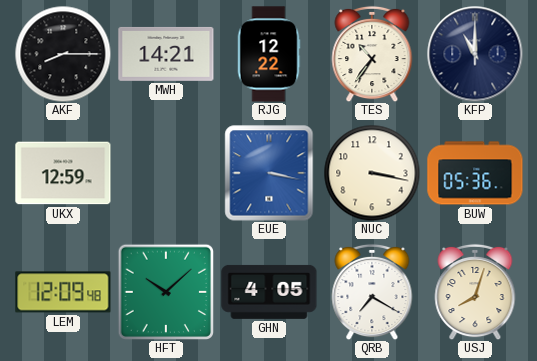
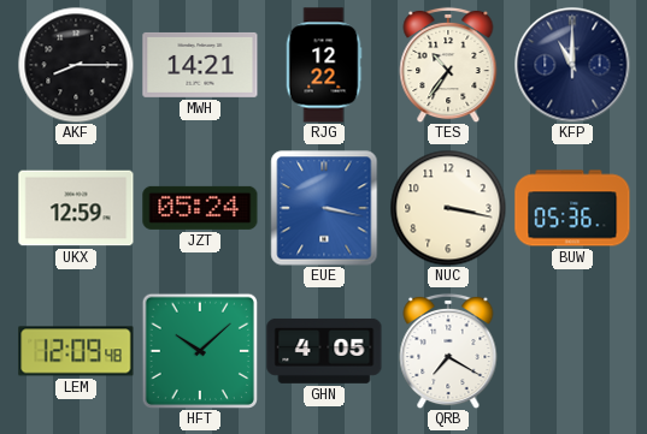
JZT: none -> 05:24 (200, 208)
USJ: 8:03 -> none (475, 292)
